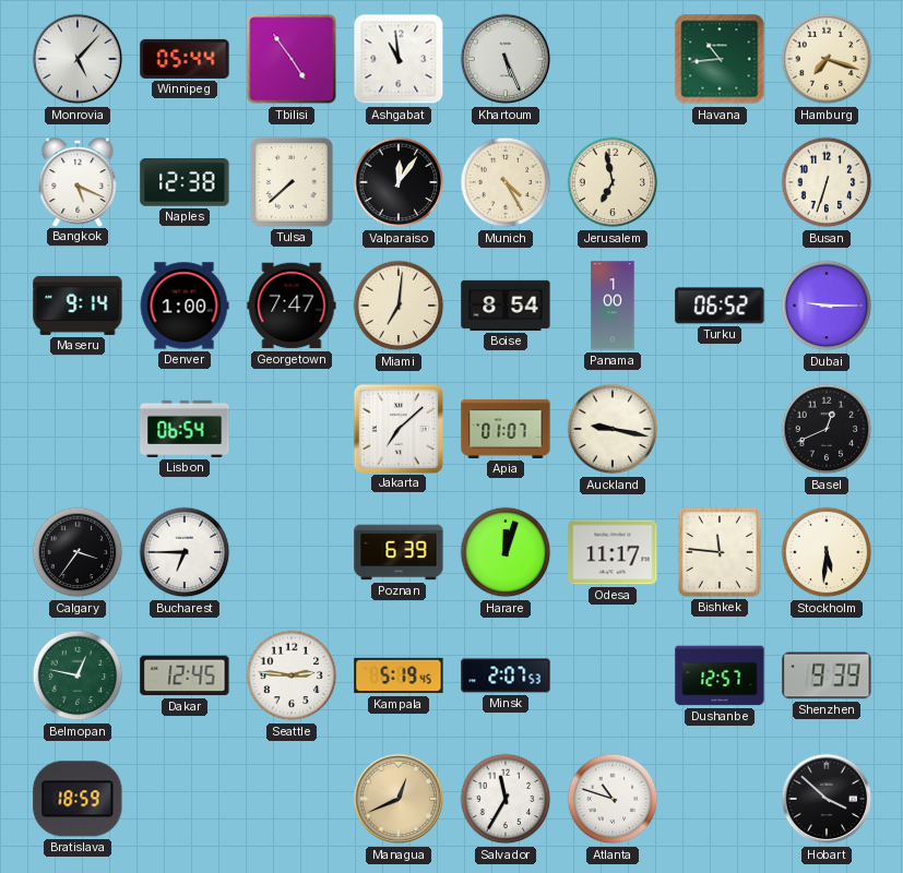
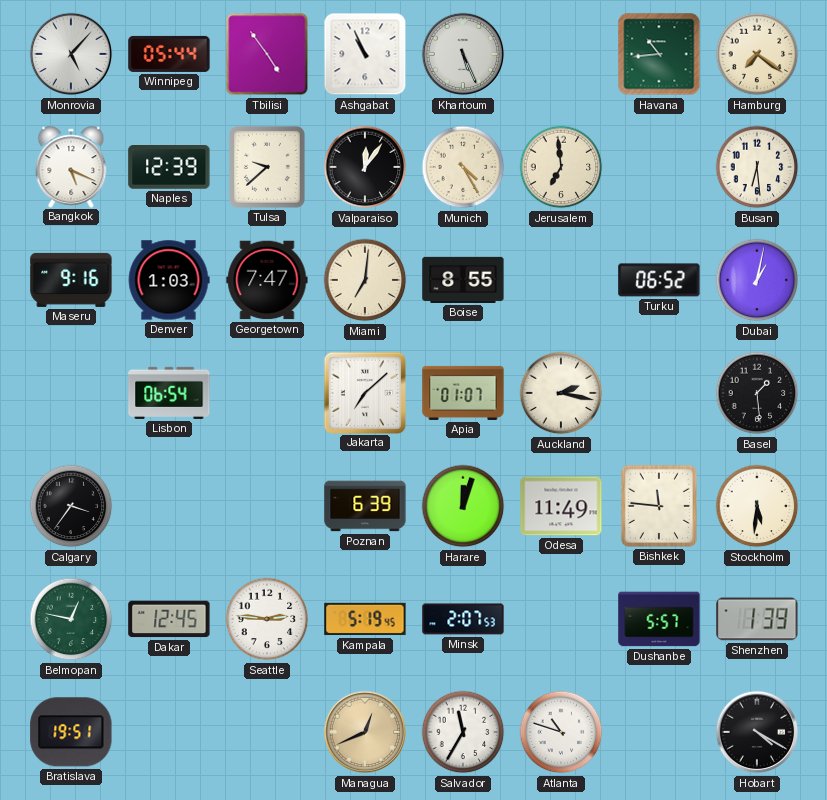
Ashgabat: 10:59 -> 10:56 (365, 54)
Hamburg: 7:18 -> 7:21 (757, 54)
Naples: 12:38 -> 12:39 (169, 168)
Tulsa: 7:38 -> 9:38 (267, 167)
Jerusalem: 6:58 -> 6:59 (561, 167)
Busan: 6:33 -> 6:29 (757, 167)
Maseru: 9:14 -> 9:16 (71, 280)
Denver: 1:00 -> 1:03 (169, 280)
Boise: 8:54 -> 8:55 (463, 280)
Panama: 1:00 -> none (613, 306)
Dubai: 9:15 -> 1:02 (757, 280)
Auckland: 9:17 -> 2:17 (561, 393)
Basel: 12:41 -> 1:29 (757, 393)
Bucharest: 6:45 -> none (185, 552)
Odesa: 11:17 -> 11:49 (561, 506)
Dushanbe: 12:57 -> 5:57 (659, 619)
Shenzhen: 9:39 -> 1:39 (757, 619)
Bratislava: 18:59 -> 19:51 (71, 732)
Hobart: 3:52 -> 4:20 (757, 732)
